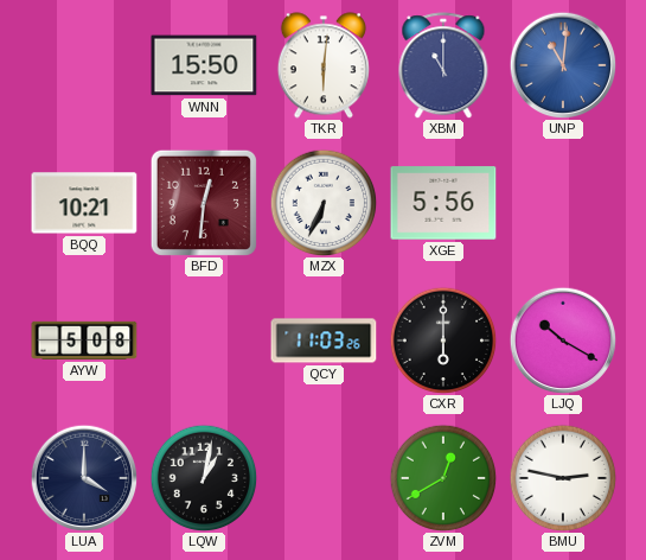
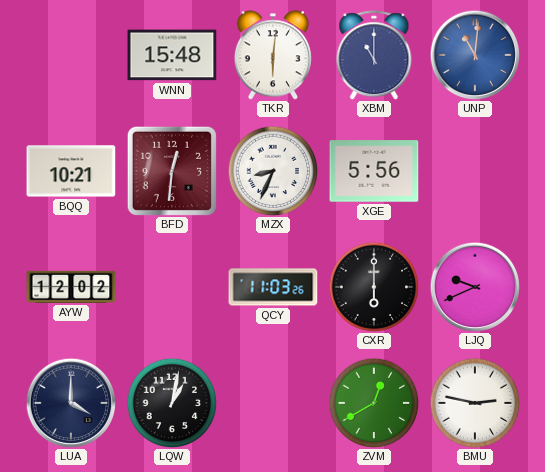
WNN: 15:50 -> 15:48 (172, 55)
MZX: 6:34 -> 8:34 (273, 171)
AYW: 5:08 -> 12:02 (71, 287)
LJQ: 10:20 -> 9:41 (475, 287)
